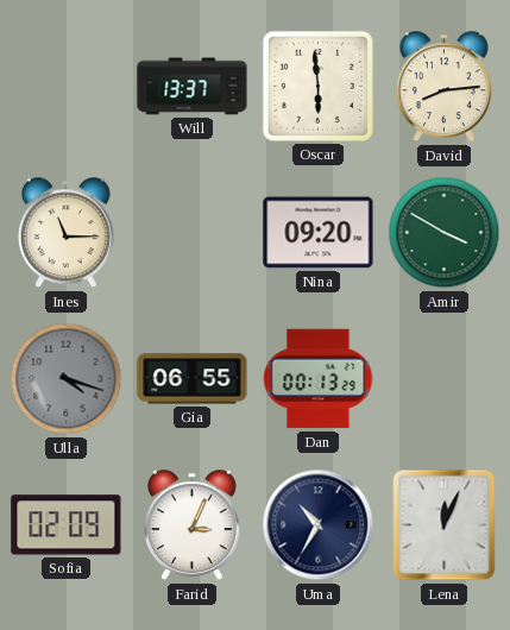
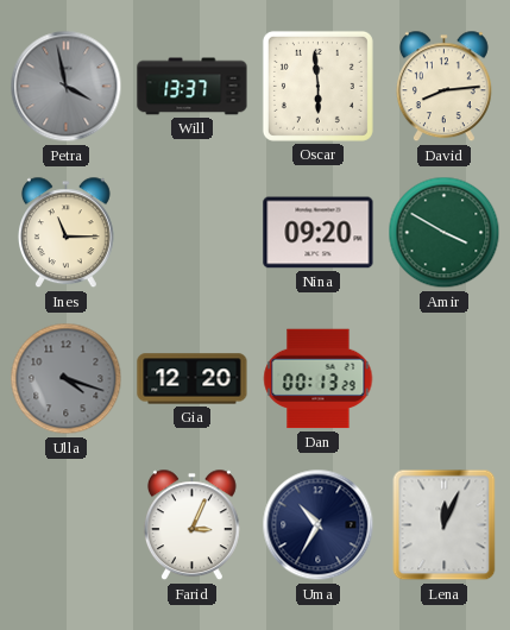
Petra: none -> 3:58 (67, 87)
Gia: 06:55 -> 12:20 (193, 379)
Sofia: 02:09 -> none (67, 525)
